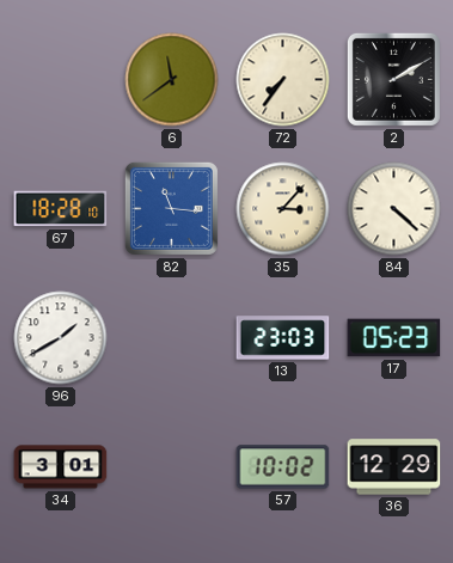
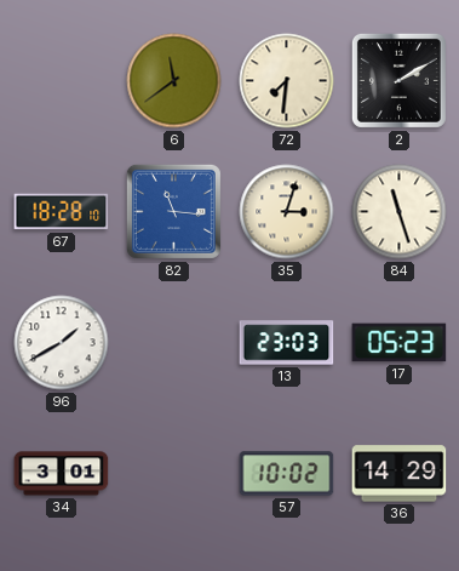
72: 7:36 -> 7:31 (287, 81)
35: 3:07 -> 3:03 (287, 212)
84: 4:22 -> 11:27 (400, 212)
36: 12:29 -> 14:29 (400, 474)
